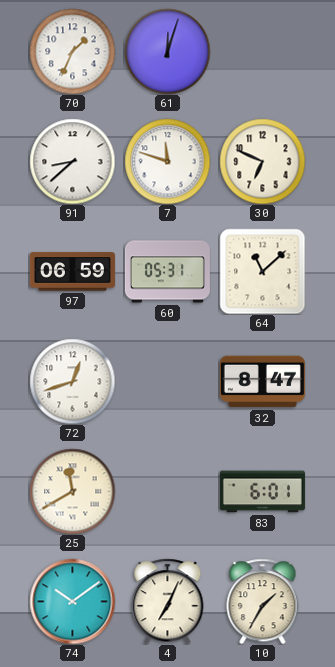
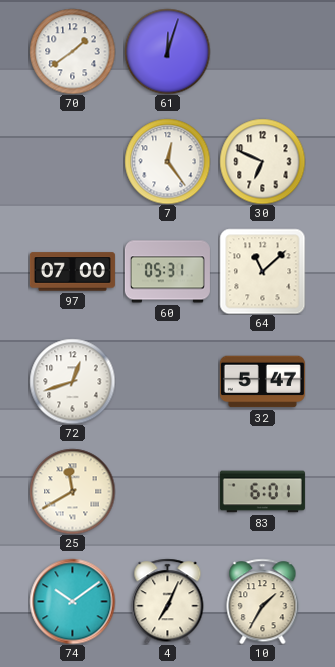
70: 1:34 -> 1:39 (72, 51)
91: 8:38 -> none (72, 161)
7: 11:48 -> 12:24 (167, 161)
97: 06:59 -> 07:00 (72, 272)
32: 8:47 -> 5:47 (262, 382)
